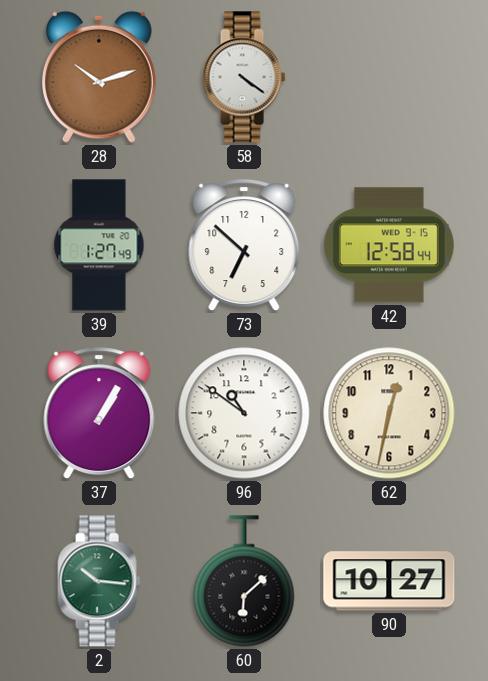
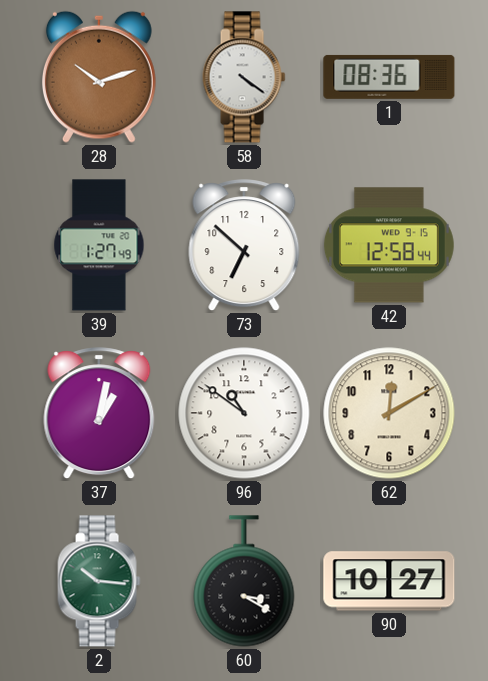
1: none -> 08:36 (389, 77)
37: 1:05 -> 1:02 (99, 414)
62: 12:32 -> 12:10 (389, 413)
60: 6:08 -> 3:20 (244, 581)
